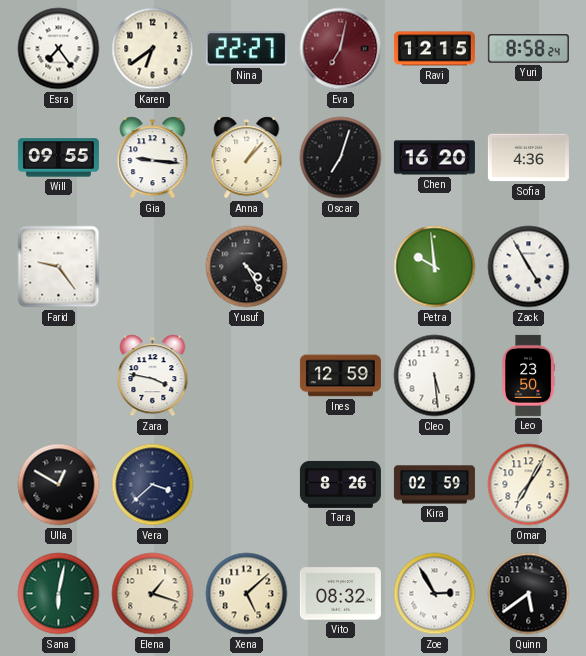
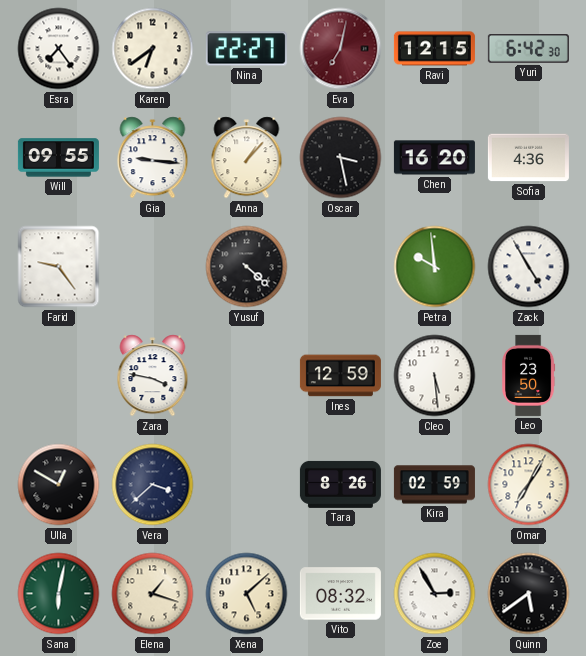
Yuri: 8:58 -> 6:42 (528, 49)
Oscar: 7:03 -> 3:28 (341, 158)
Yusuf: 4:25 -> 4:22 (247, 267)
